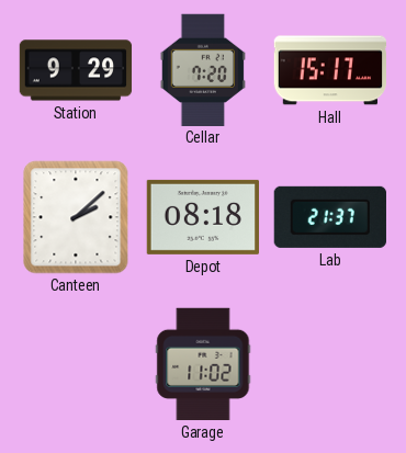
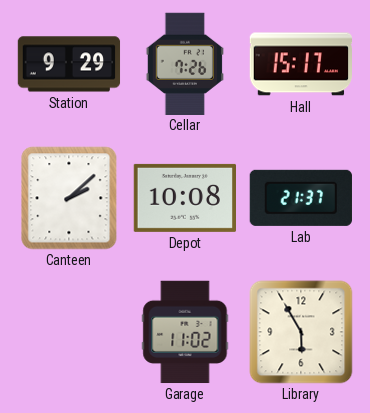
Cellar: 7:20 -> 7:26 (185, 63)
Depot: 08:18 -> 10:08 (184, 198)
Library: none -> 5:55 (301, 332)
